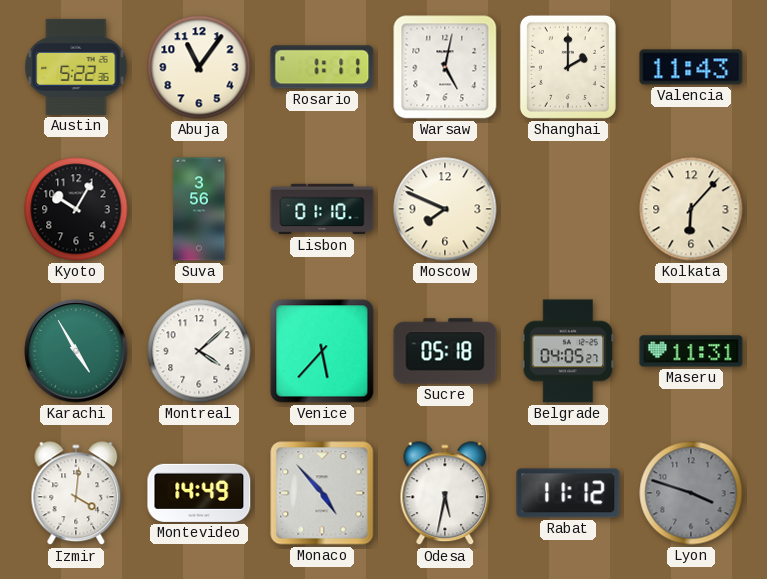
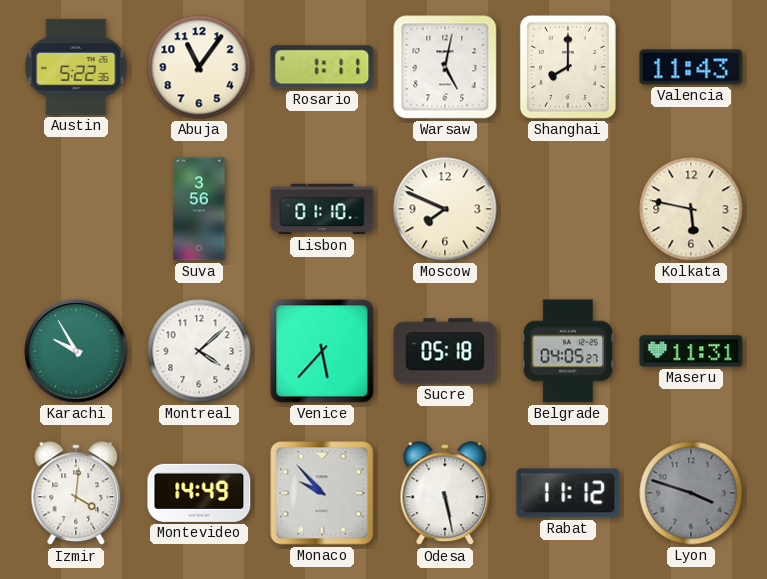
Shanghai: 2:00 -> 8:00 (568, 67)
Kyoto: 10:05 -> none (76, 209)
Kolkata: 6:07 -> 5:47 (691, 209)
Karachi: 4:55 -> 9:55 (76, 351)
Monaco: 4:53 -> 9:53 (322, 493)
Odesa: 5:32 -> 5:28 (445, 494)
